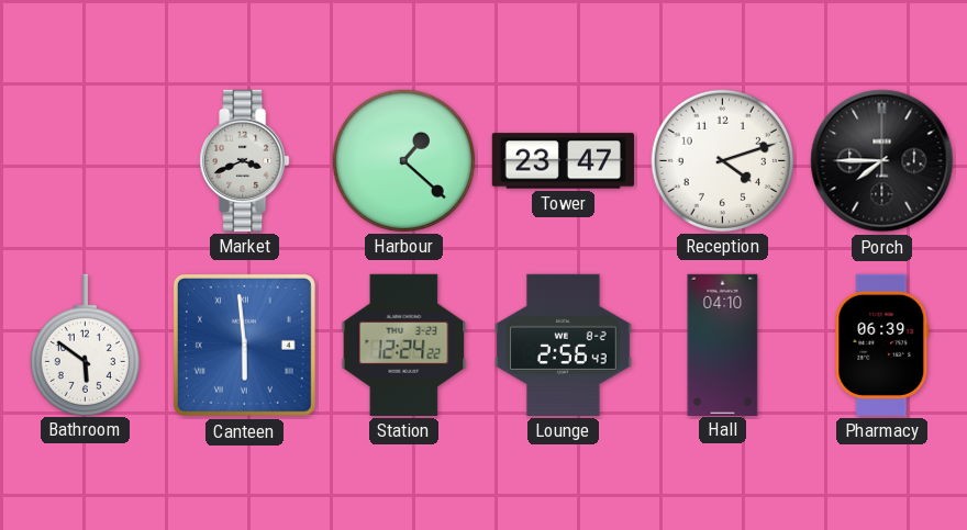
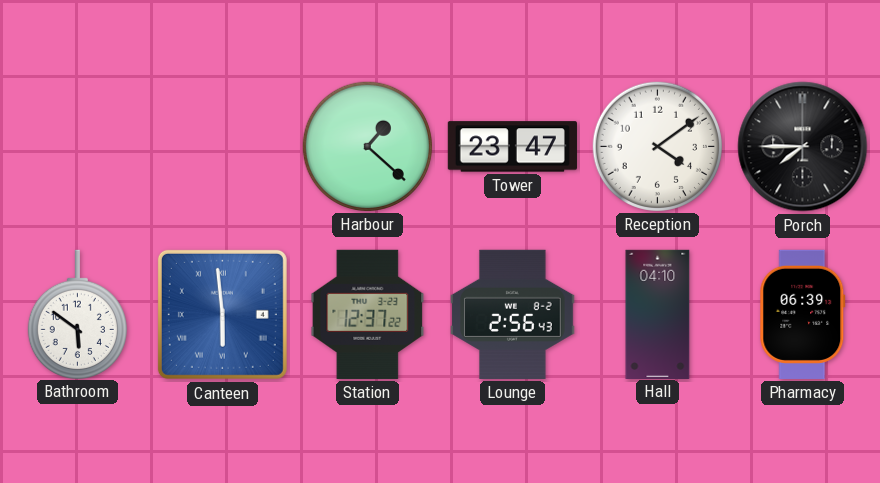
Market: 3:41 -> none (245, 160)
Reception: 4:12 -> 4:09 (657, 146)
Station: 12:24 -> 12:37 (368, 314)
